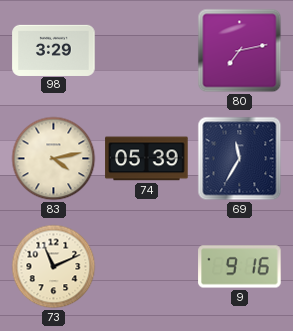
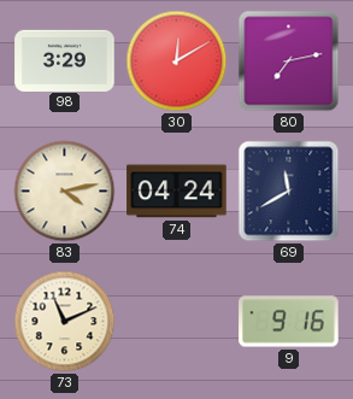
30: none -> 12:10 (177, 61)
74: 05:39 -> 04:24 (177, 192)
69: 11:35 -> 11:40 (289, 192)
